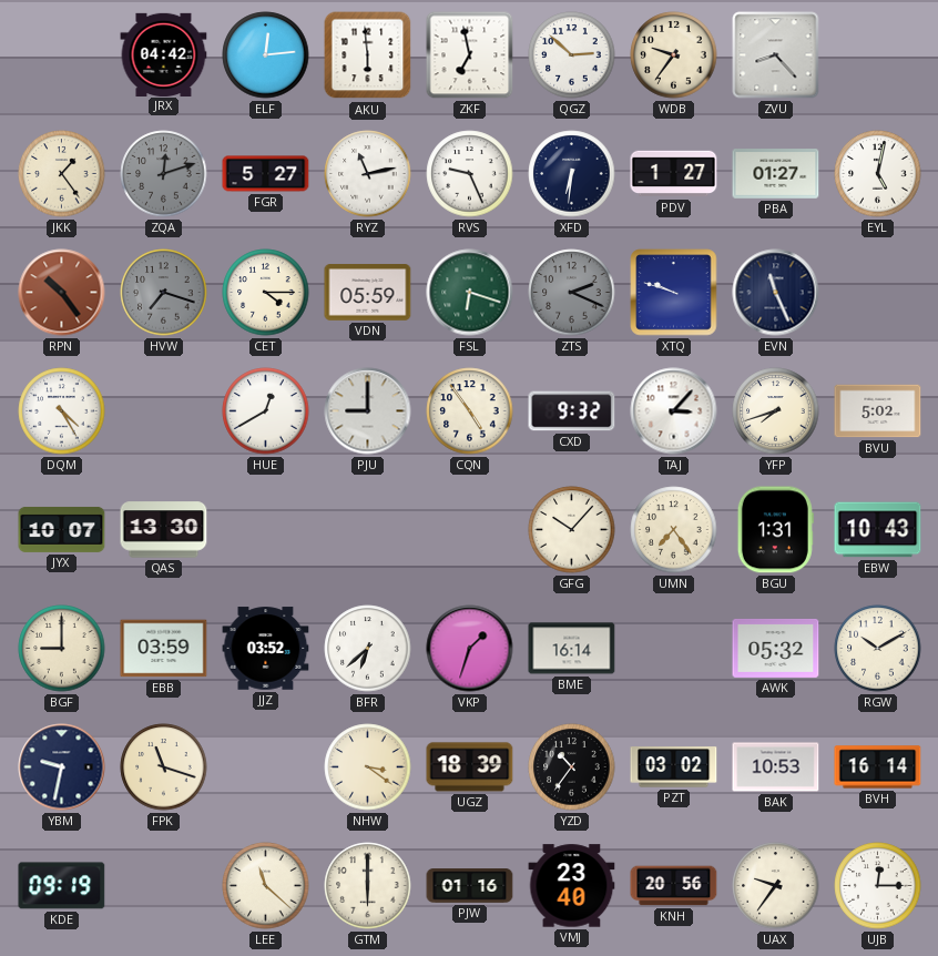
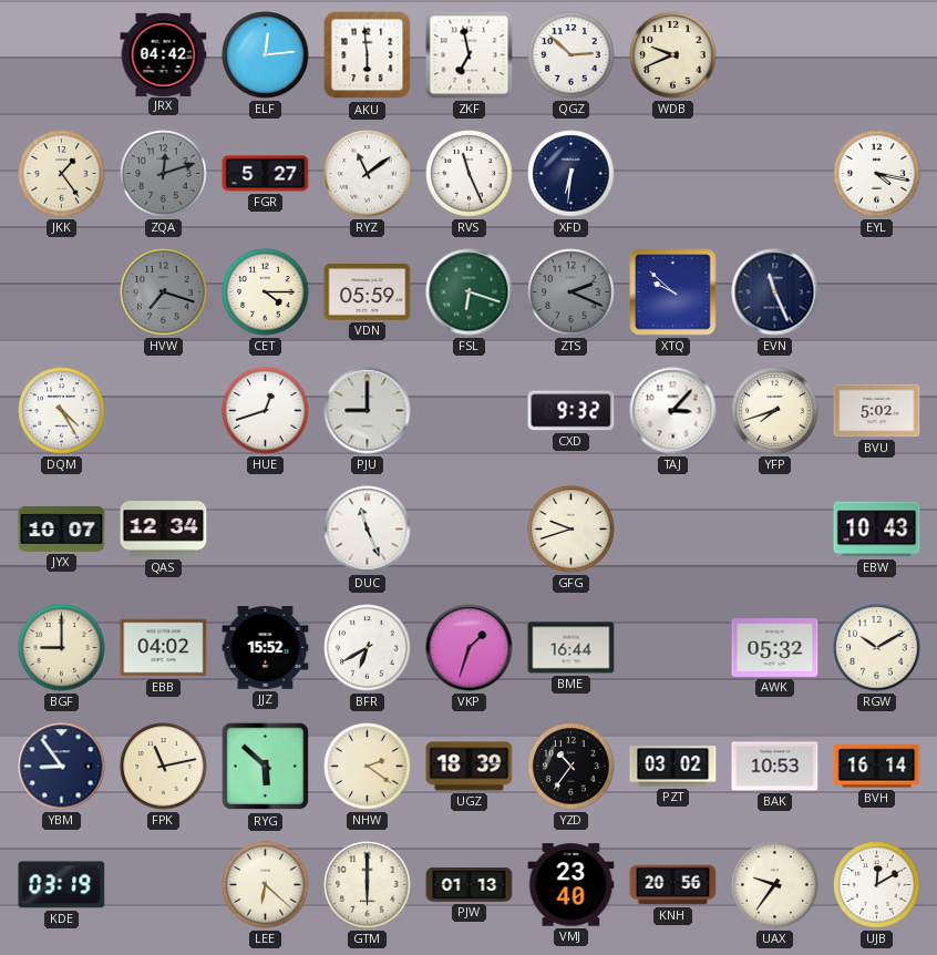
WDB: 9:36 -> 9:41 (673, 55)
ZVU: 8:23 -> none (776, 55)
RYZ: 11:13 -> 11:09 (368, 174)
RVS: 9:26 -> 11:26 (470, 174)
PDV: 1:27 -> none (674, 174)
PBA: 01:27 -> none (776, 174)
EYL: 5:02 -> 4:17 (877, 174)
RPN: 10:24 -> none (62, 293)
XTQ: 9:48 -> 9:52 (673, 292)
HUE: 12:40 -> 12:42 (266, 411)
CQN: 4:54 -> none (470, 411)
QAS: 13:30 -> 12:34 (164, 530)
DUC: none -> 11:26 (368, 530)
GFG: 10:07 -> 9:42 (572, 530)
UMN: 7:24 -> none (674, 530)
BGU: 1:31 -> none (775, 530)
EBB: 03:59 -> 04:02 (164, 648)
JJZ: 03:52 -> 15:52 (266, 648)
BFR: 6:38 -> 6:40 (368, 648)
BME: 16:14 -> 16:44 (572, 648)
YBM: 9:32 -> 8:54 (62, 767)
FPK: 11:18 -> 11:13 (164, 767)
RYG: none -> 5:52 (266, 767)
NHW: 3:21 -> 2:21 (368, 767)
KDE: 09:19 -> 03:19 (62, 885)
LEE: 11:22 -> 6:22 (266, 885)
PJW: 01:16 -> 01:13 (470, 885)
UJB: 12:15 -> 12:10 (877, 885)
